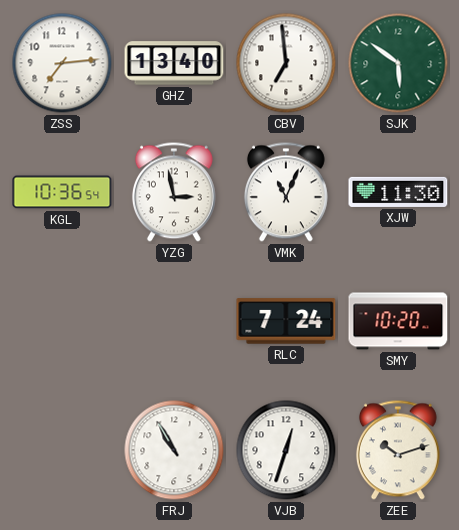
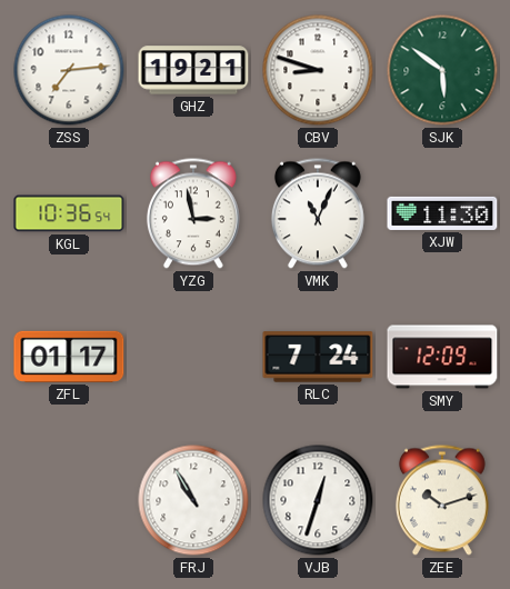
GHZ: 13:40 -> 19:21 (193, 70)
CBV: 6:59 -> 8:48 (318, 70)
ZFL: none -> 01:17 (69, 357)
SMY: 10:20 -> 12:09 (442, 357)
